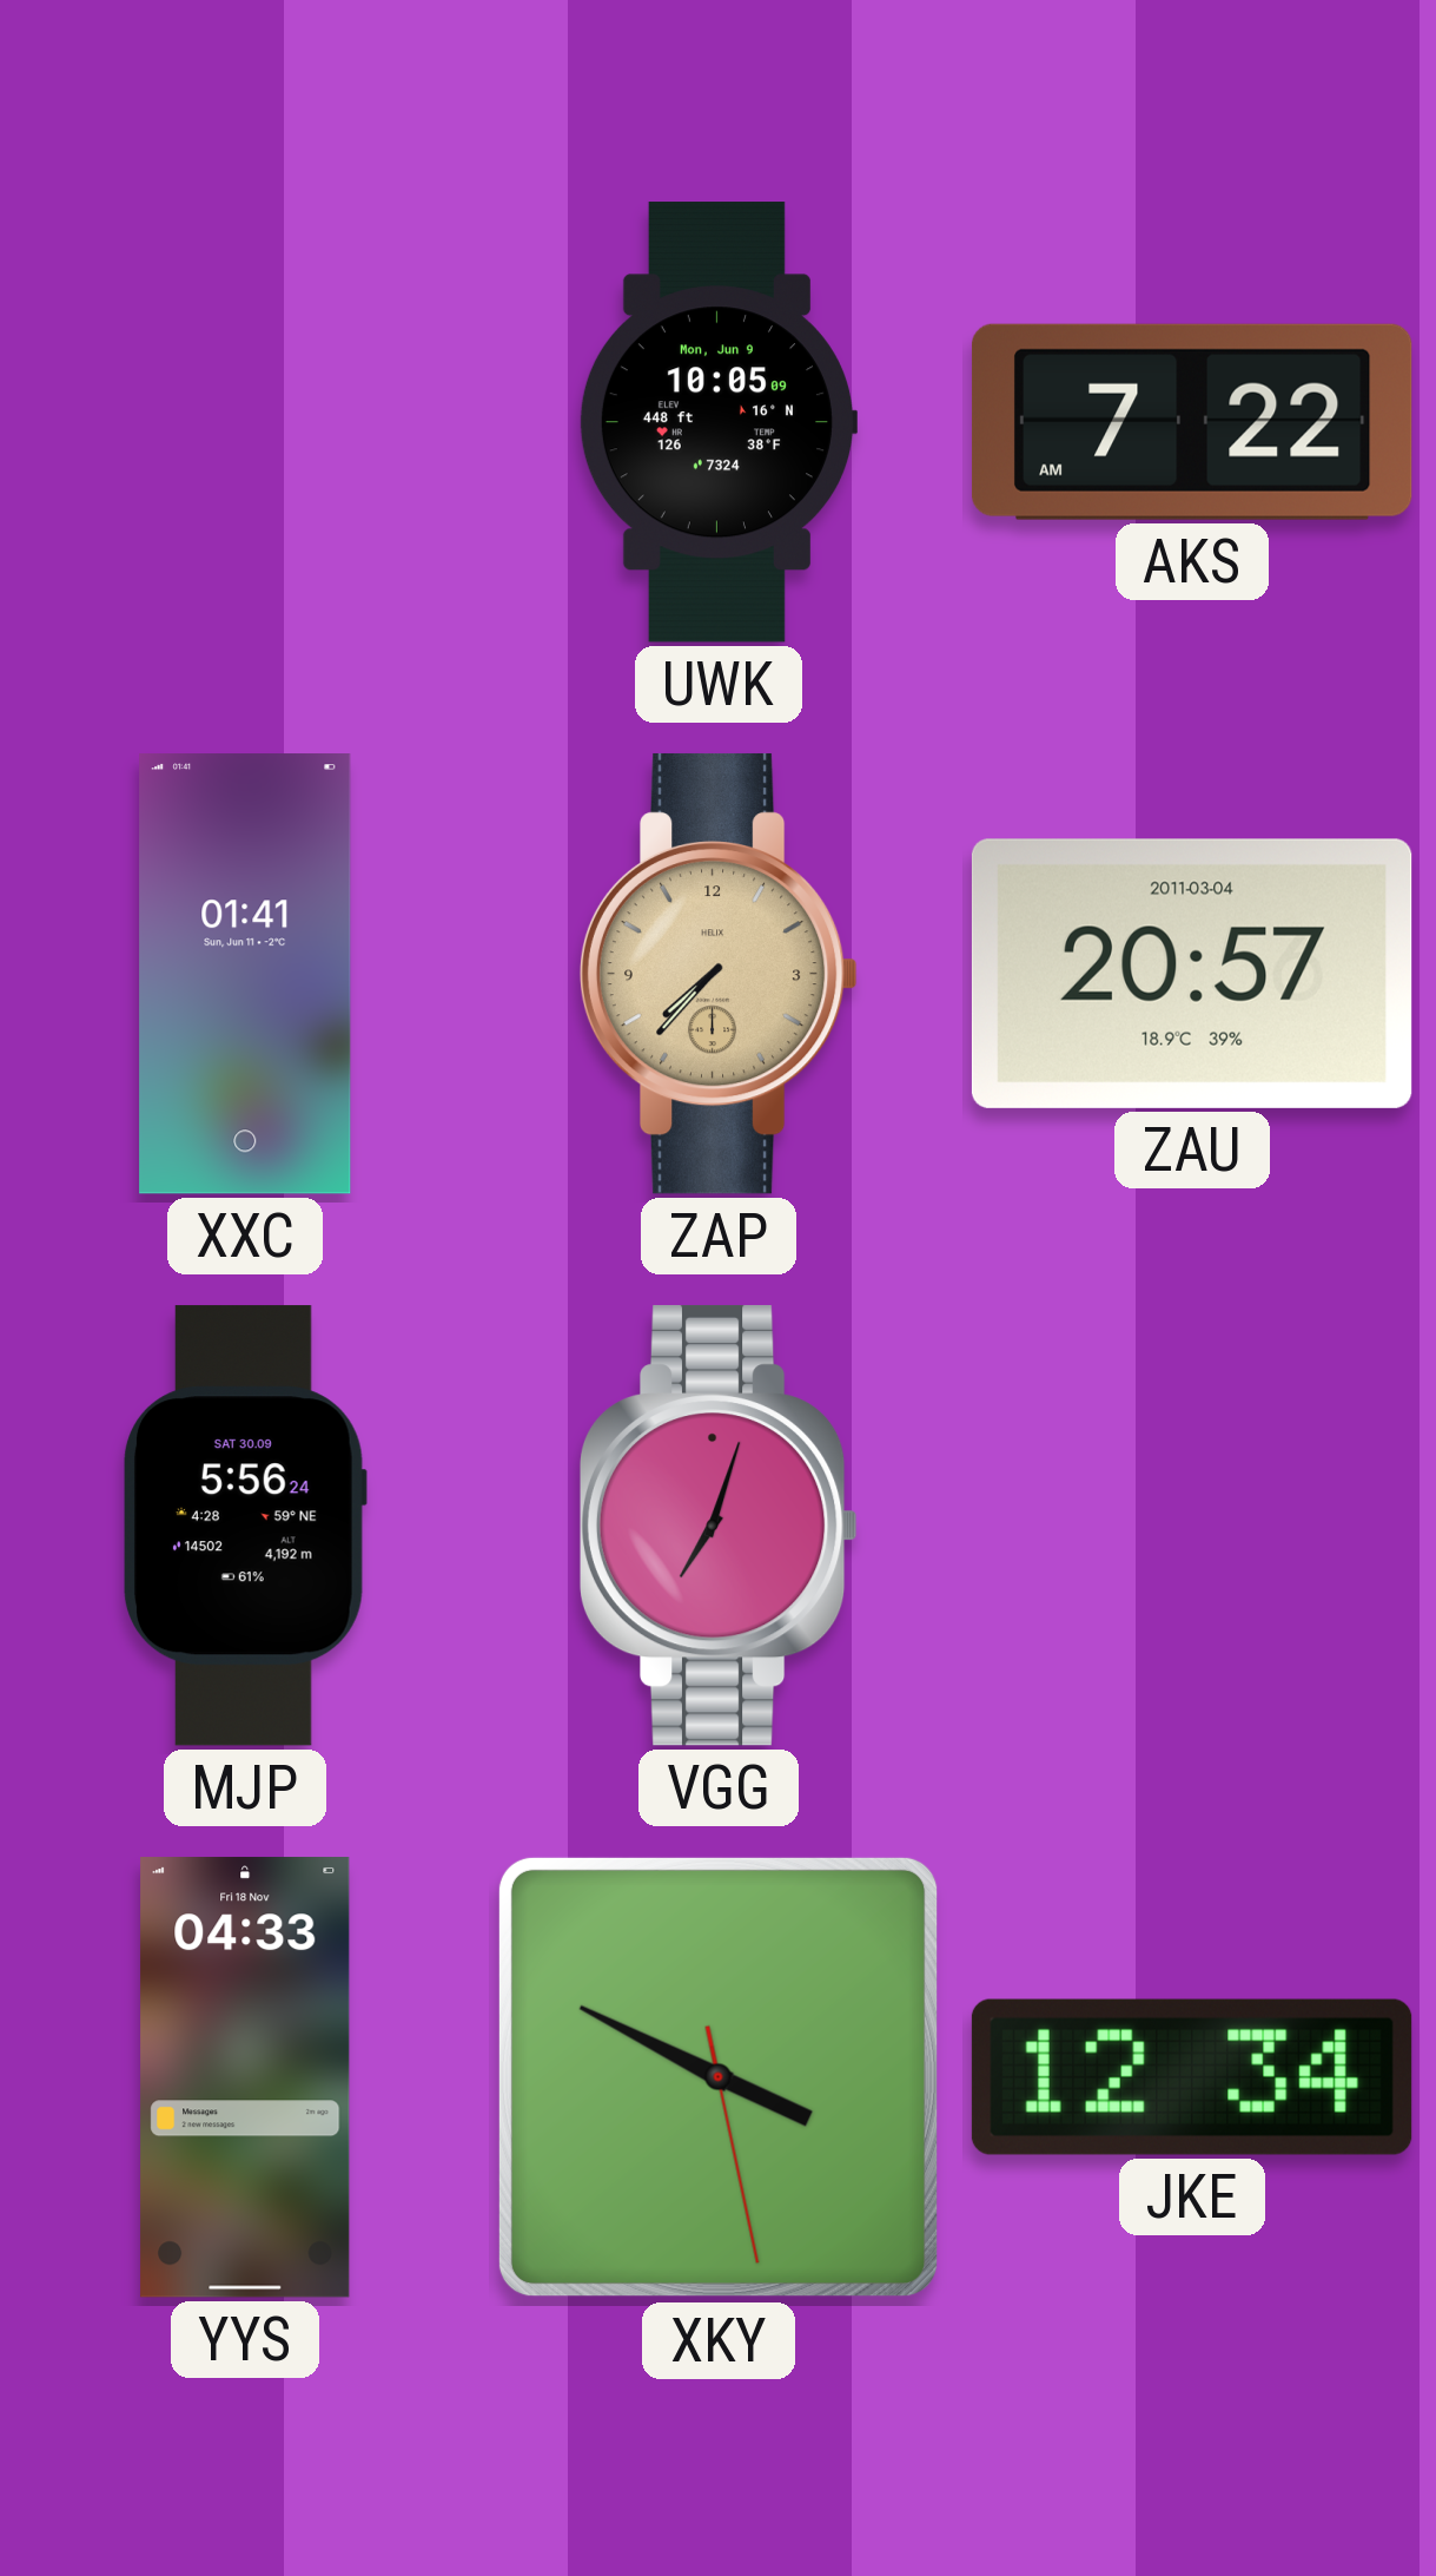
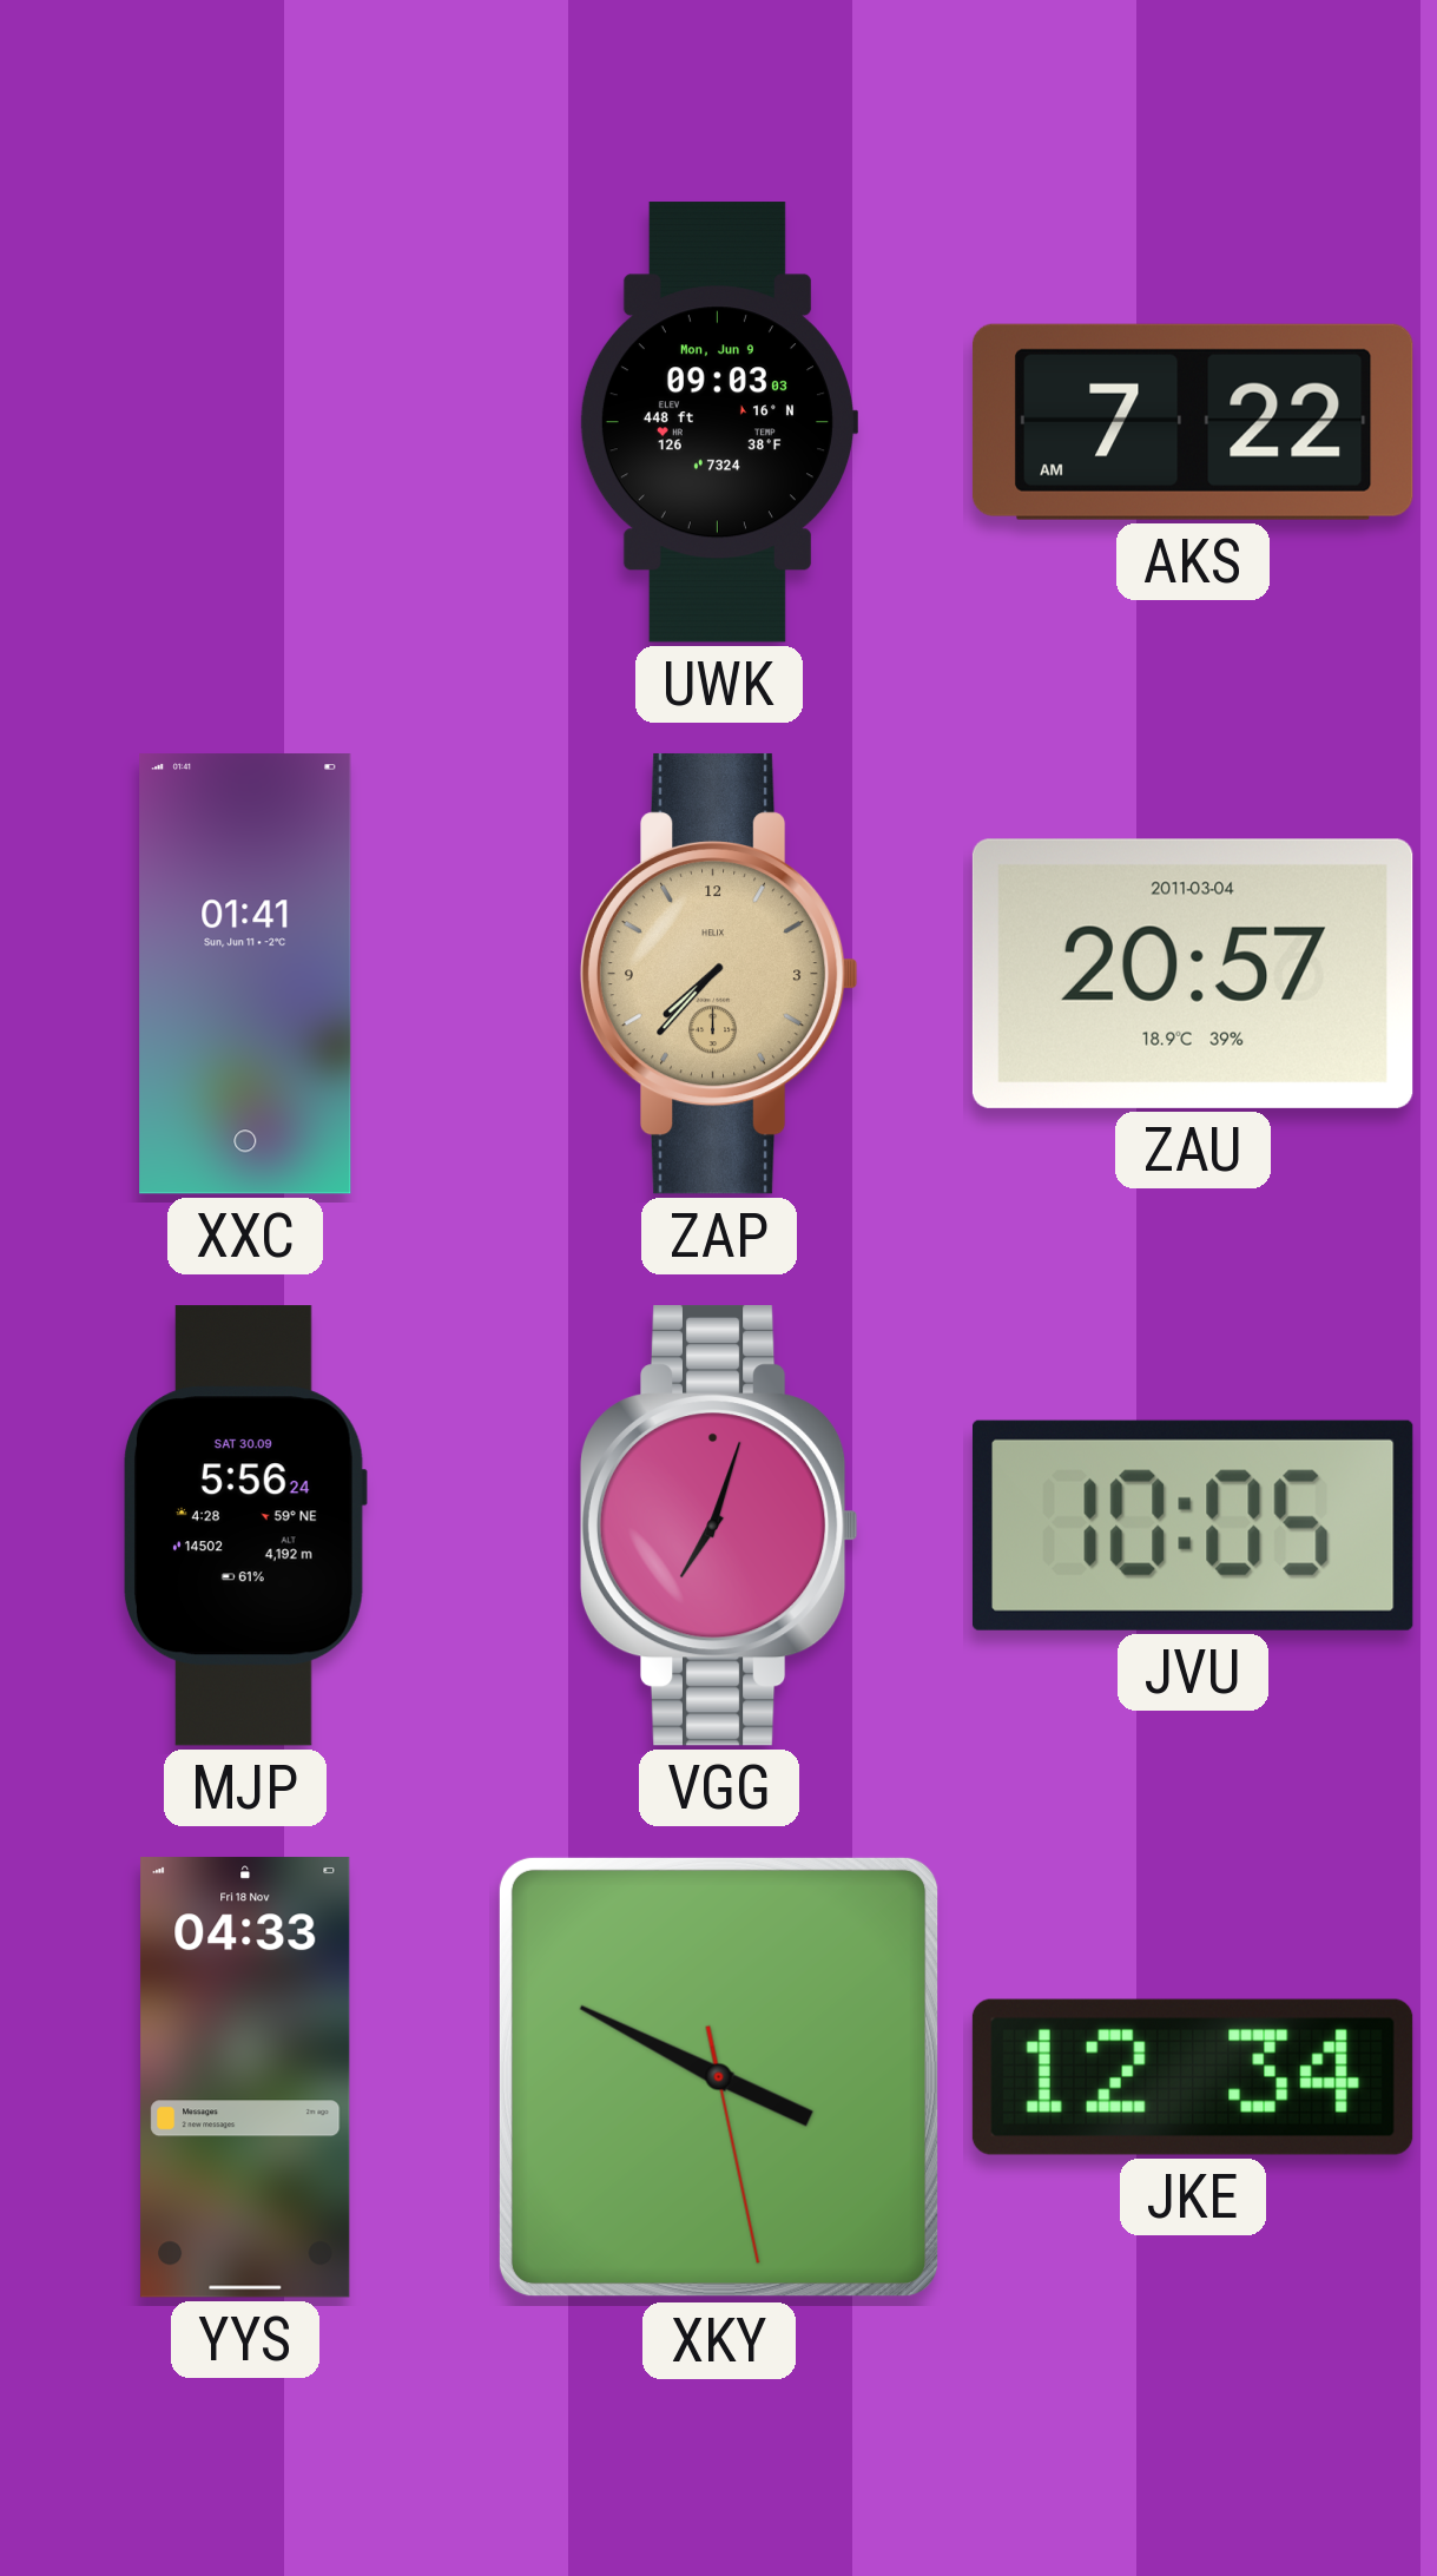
UWK: 10:05 -> 09:03 (718, 422)
JVU: none -> 10:05 (1193, 1526)
